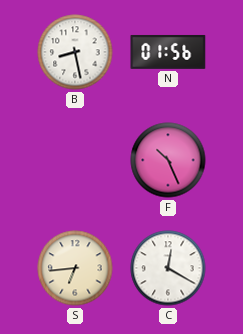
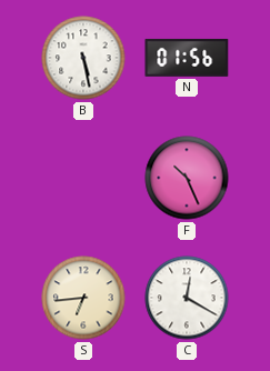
B: 8:28 -> 5:28 (83, 58)
